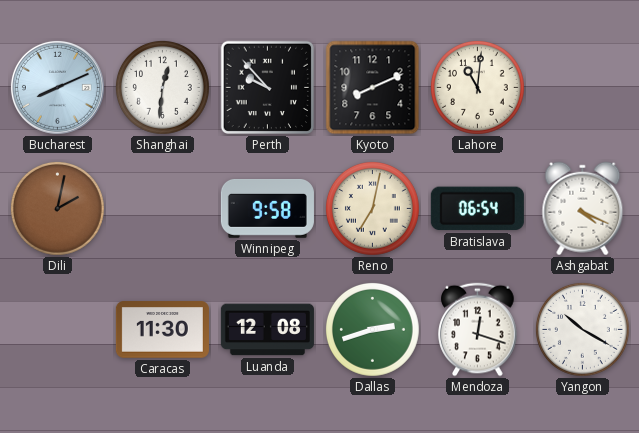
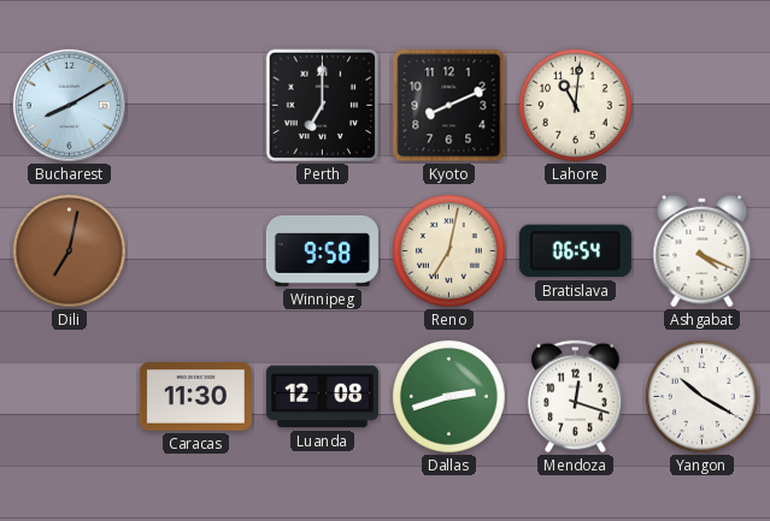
Bucharest: 8:11 -> 8:10 (69, 105)
Shanghai: 12:31 -> none (162, 87)
Perth: 9:53 -> 7:00 (323, 106)
Dili: 2:02 -> 7:02 (69, 250)
